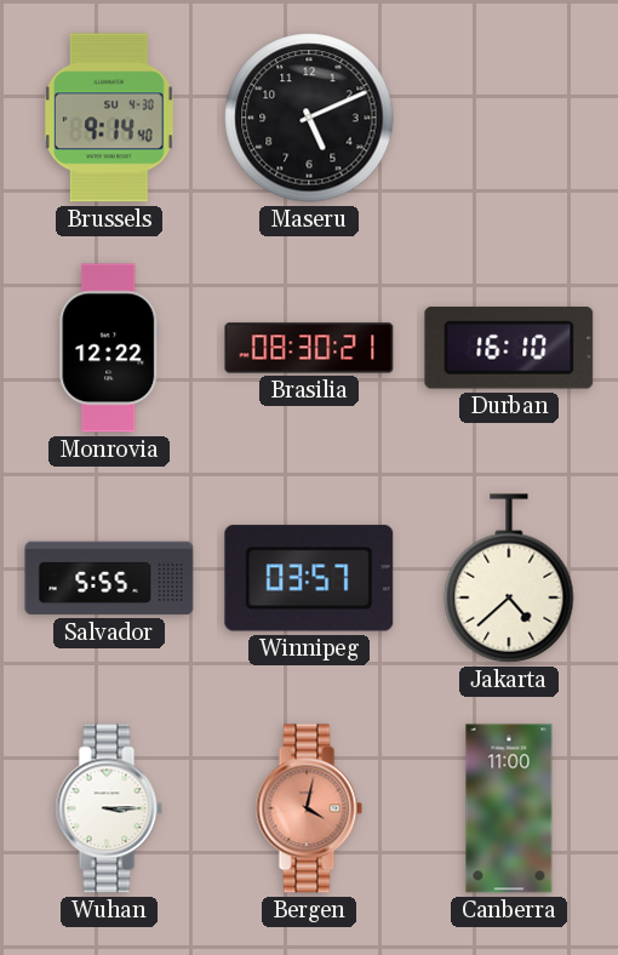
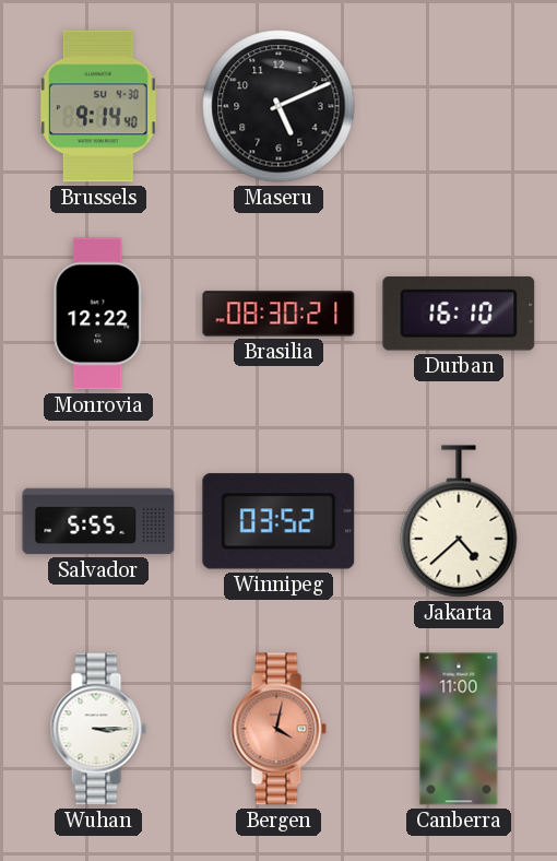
Winnipeg: 03:57 -> 03:52 (278, 521)
